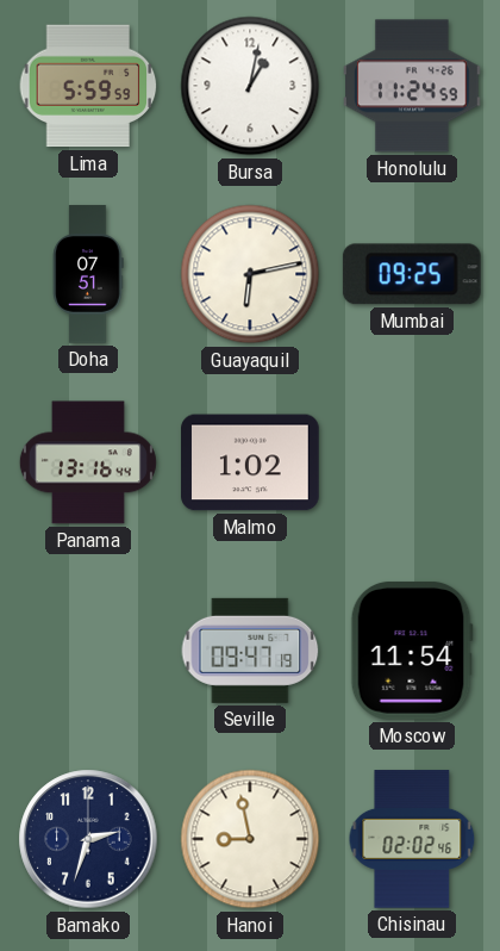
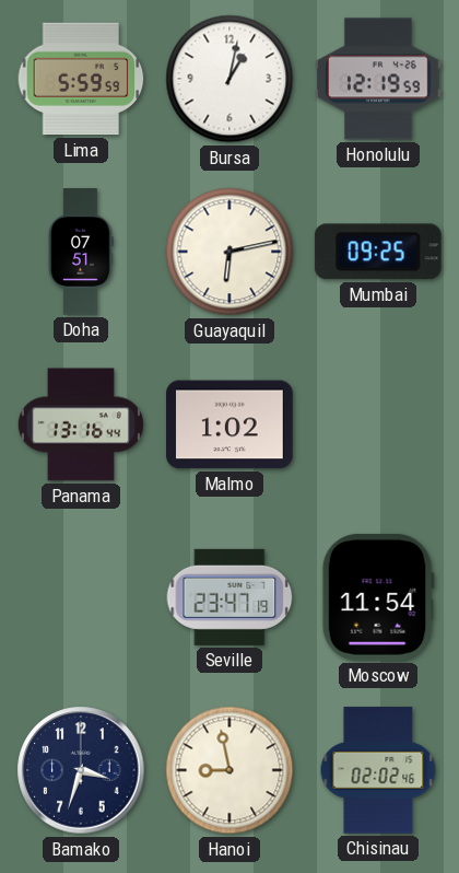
Honolulu: 11:24 -> 12:19 (378, 79)
Seville: 09:47 -> 23:47 (229, 597)
Bamako: 2:33 -> 3:33 (81, 770)
